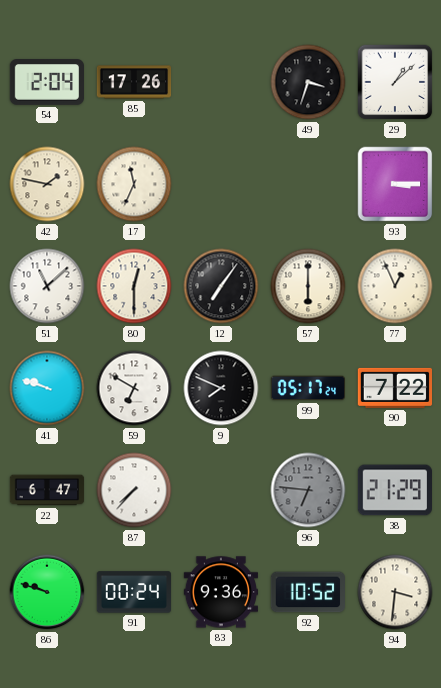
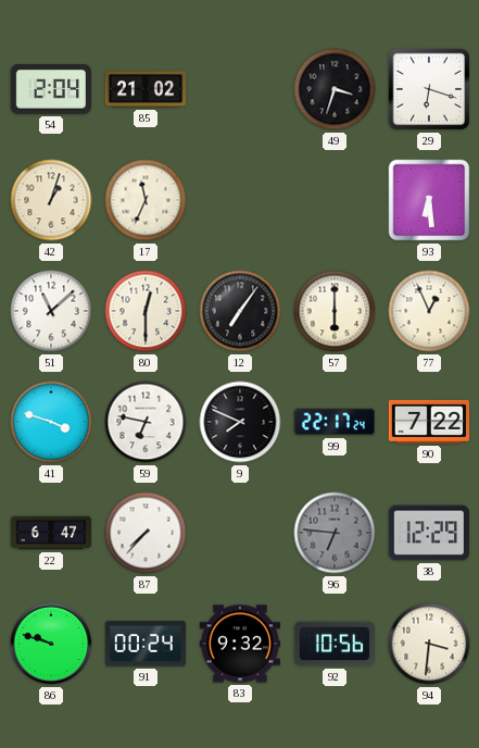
85: 17:26 -> 21:02 (146, 89)
29: 1:08 -> 6:18 (429, 89)
42: 1:47 -> 1:03 (51, 200)
93: 3:15 -> 6:29 (429, 200)
41: 9:48 -> 3:48 (51, 422)
59: 6:50 -> 6:47 (146, 422)
99: 05:17 -> 22:17 (333, 422)
38: 21:29 -> 12:29 (428, 533)
83: 9:36 -> 9:32 (239, 644)
92: 10:52 -> 10:56 (333, 644)
